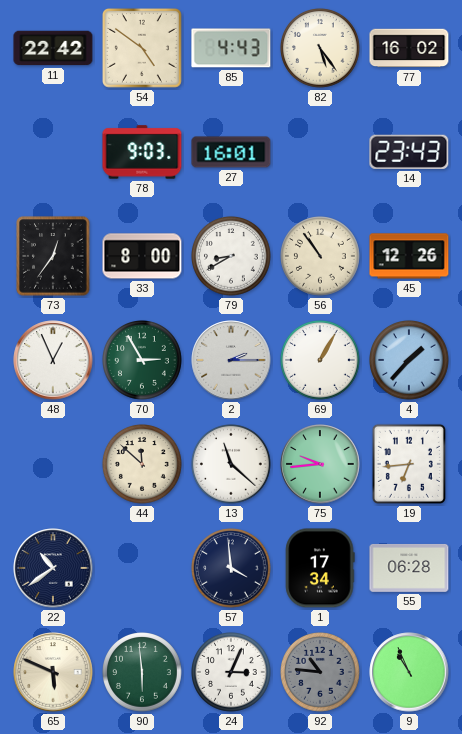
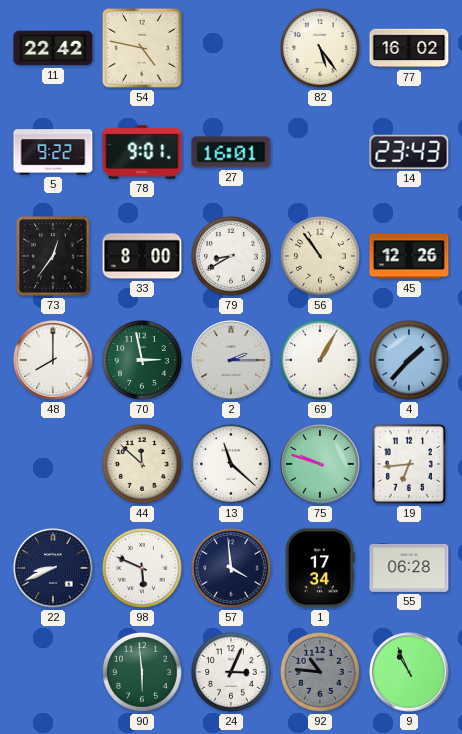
54: 4:51 -> 4:47 (143, 49)
85: 4:43 -> none (231, 48)
5: none -> 9:22 (53, 152)
78: 9:03 -> 9:01 (142, 152)
48: 12:56 -> 8:00 (53, 360)
70: 2:55 -> 2:58 (143, 361)
75: 9:44 -> 9:48 (320, 464)
22: 10:39 -> 8:41 (53, 568)
98: none -> 5:49 (143, 569)
65: 5:49 -> none (53, 672)
